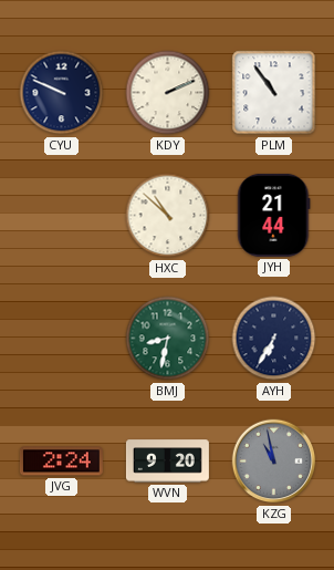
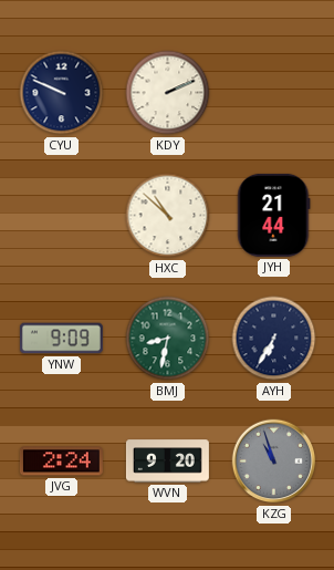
PLM: 10:54 -> none (274, 93)
YNW: none -> 9:09 (61, 339)
KZG: 10:58 -> 10:57 (274, 462)
